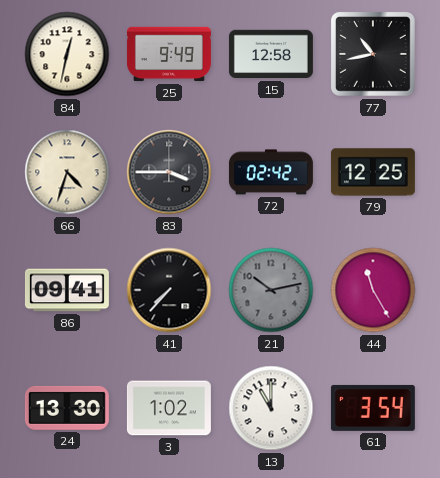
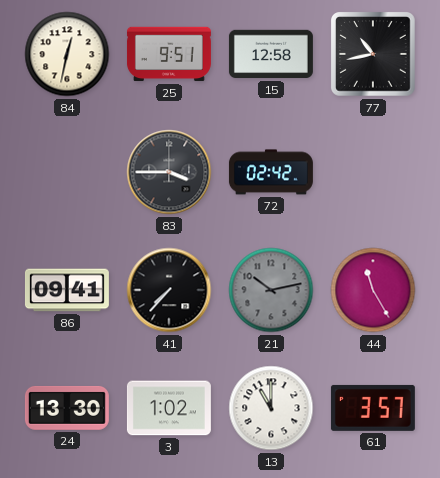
25: 9:49 -> 9:51 (169, 54)
66: 4:33 -> none (67, 172)
79: 12:25 -> none (373, 172)
61: 3:54 -> 3:57 (373, 408)
